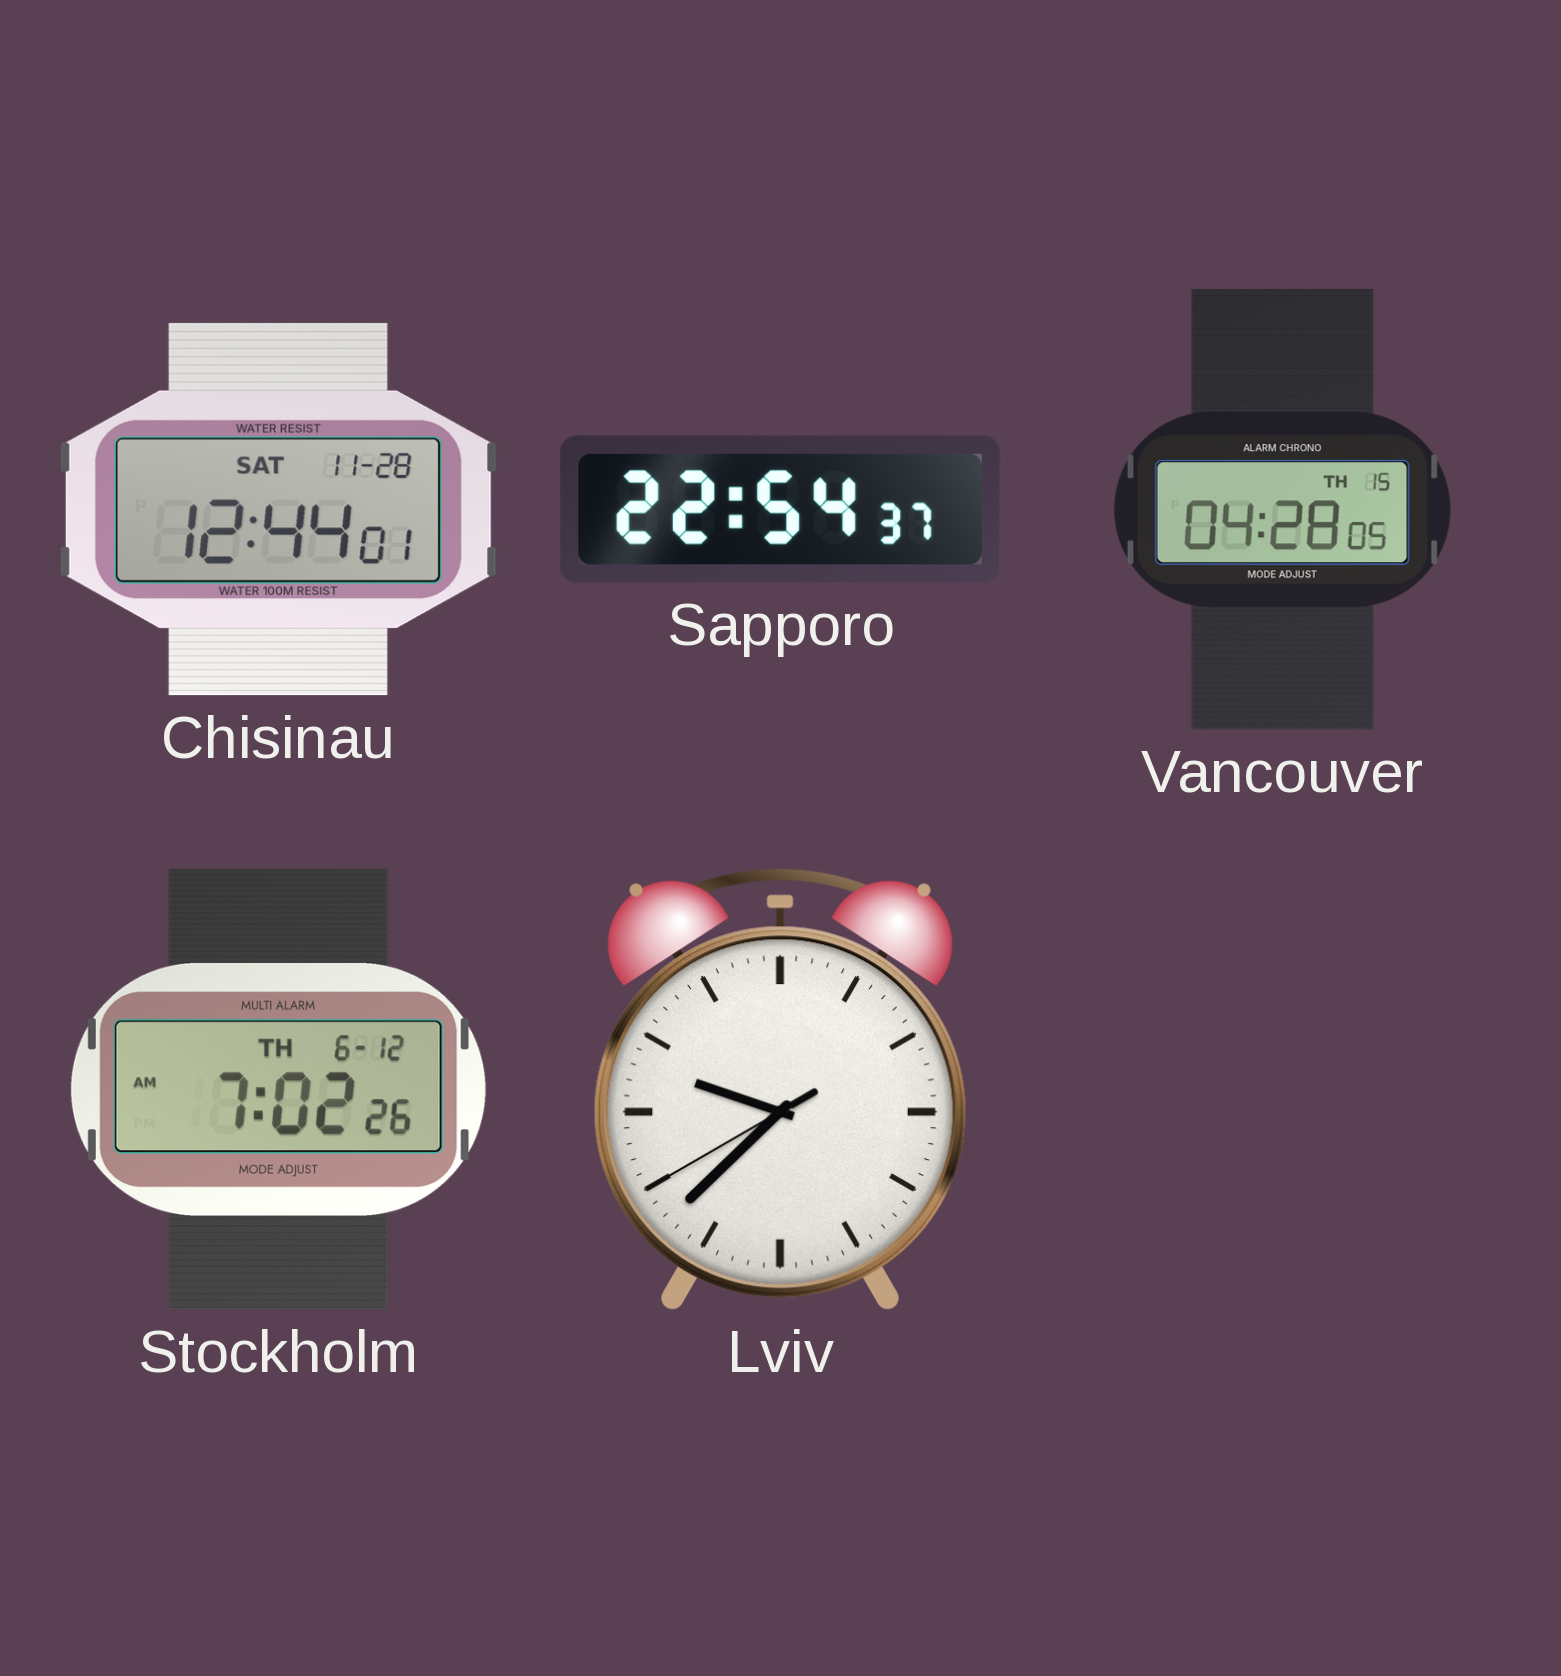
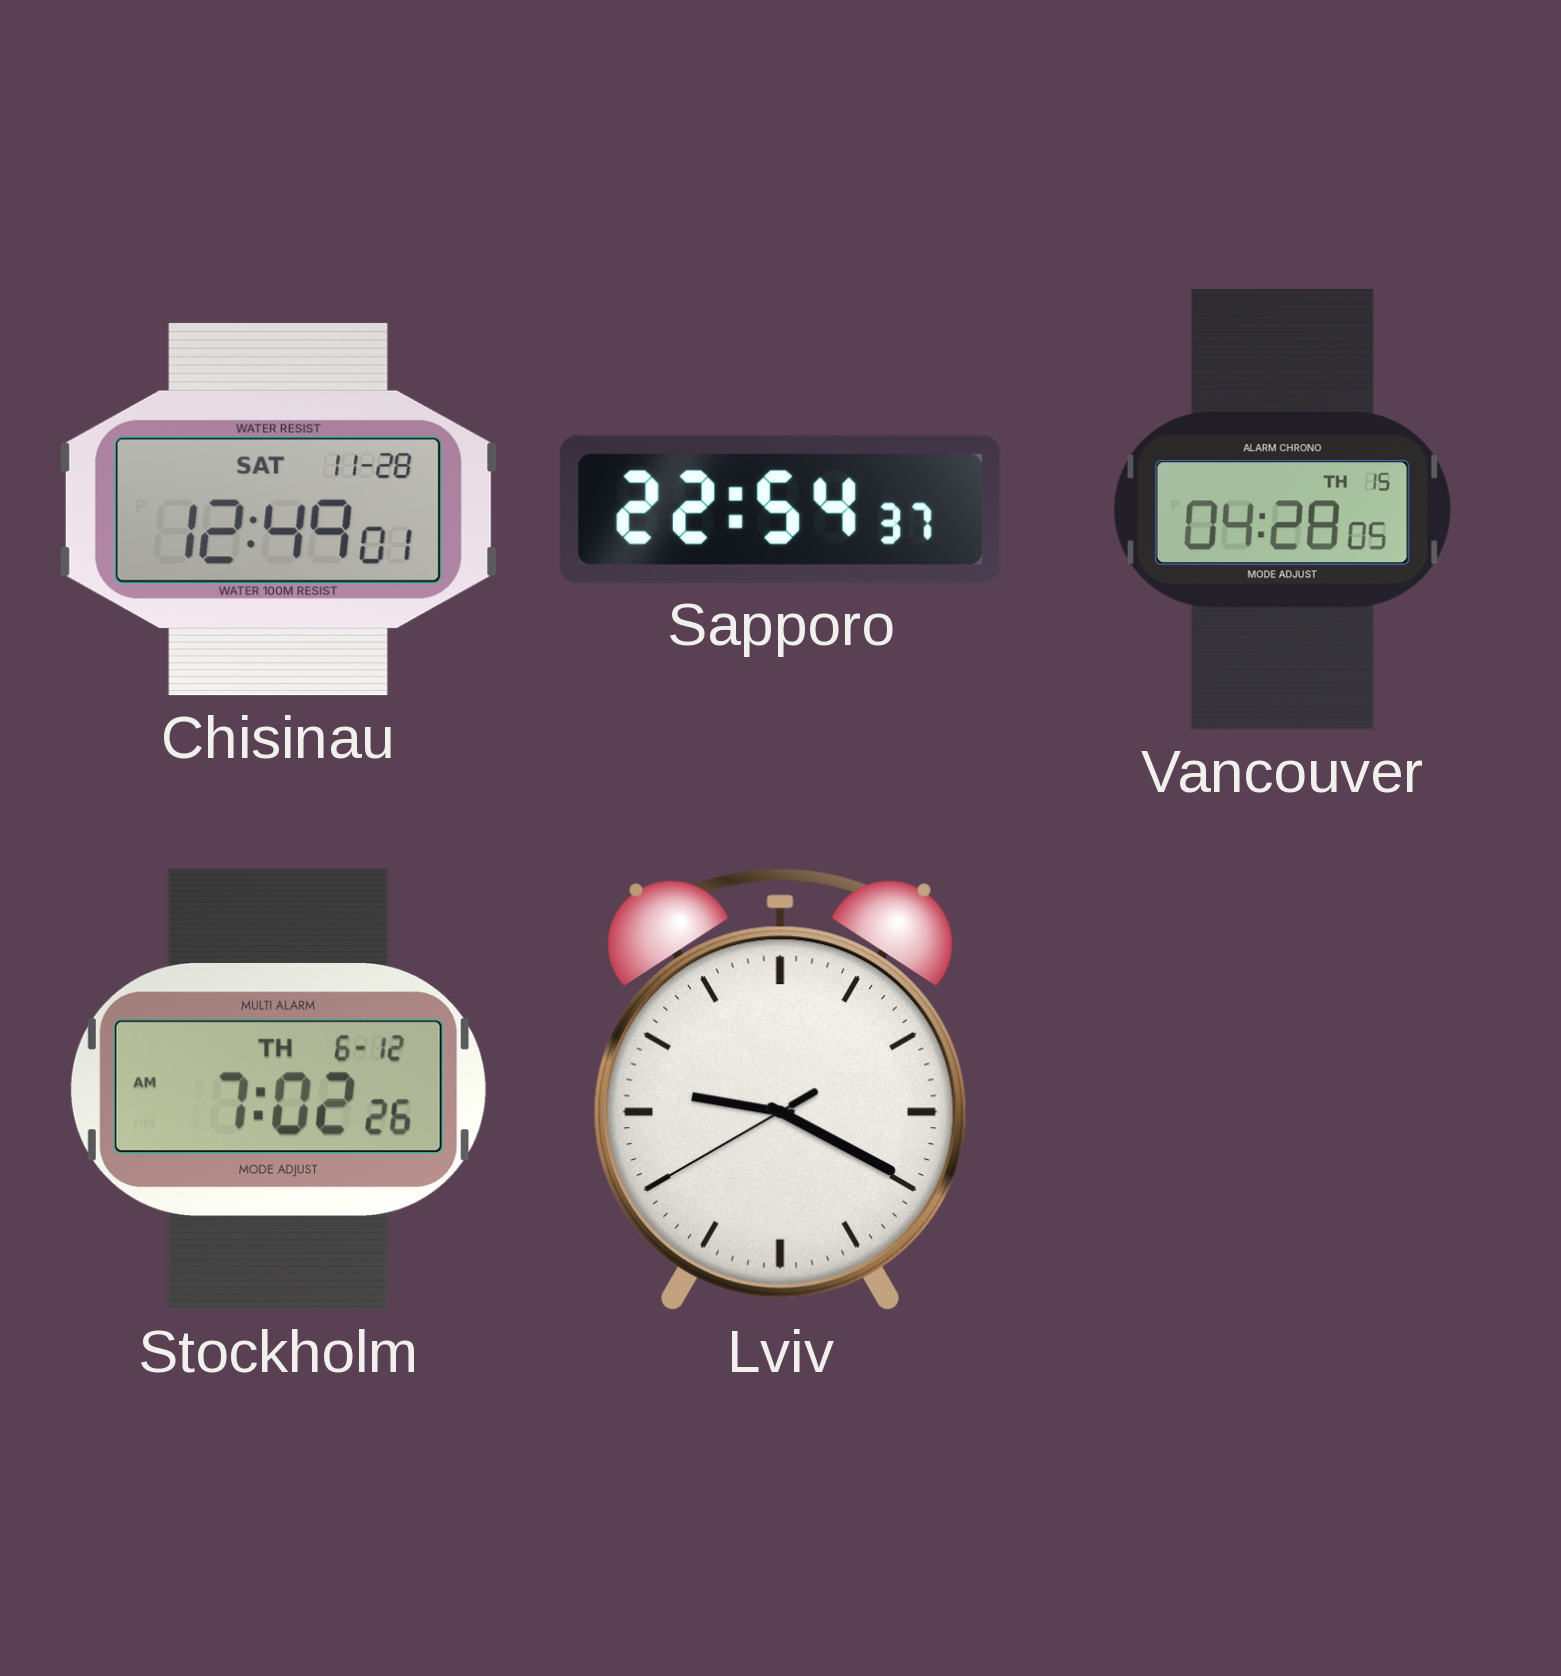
Chisinau: 12:44 -> 12:49 (278, 509)
Lviv: 9:37 -> 9:19 (780, 1089)
